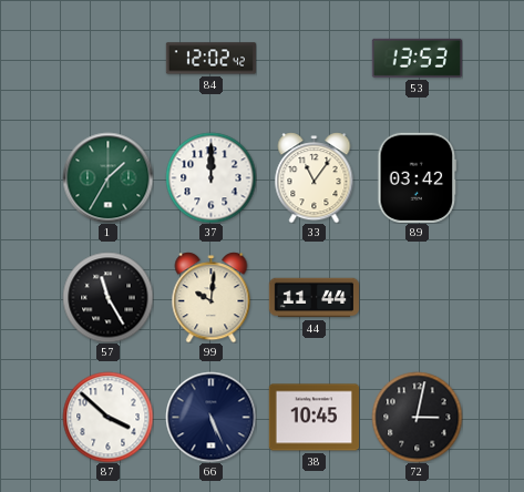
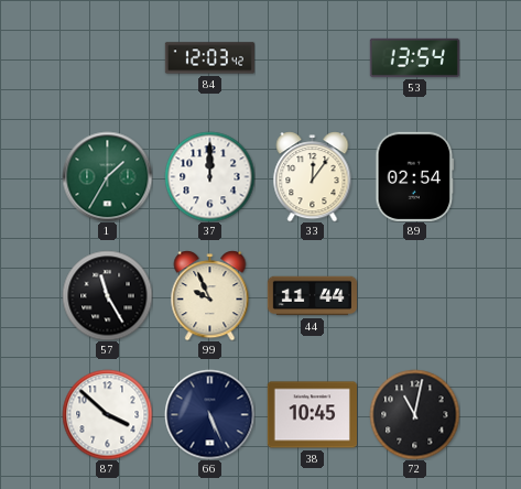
84: 12:02 -> 12:03 (209, 58)
53: 13:53 -> 13:54 (414, 57)
33: 11:06 -> 12:06 (313, 176)
89: 03:42 -> 02:54 (415, 176)
99: 10:01 -> 9:56 (210, 295)
72: 3:02 -> 11:02 (414, 414)
